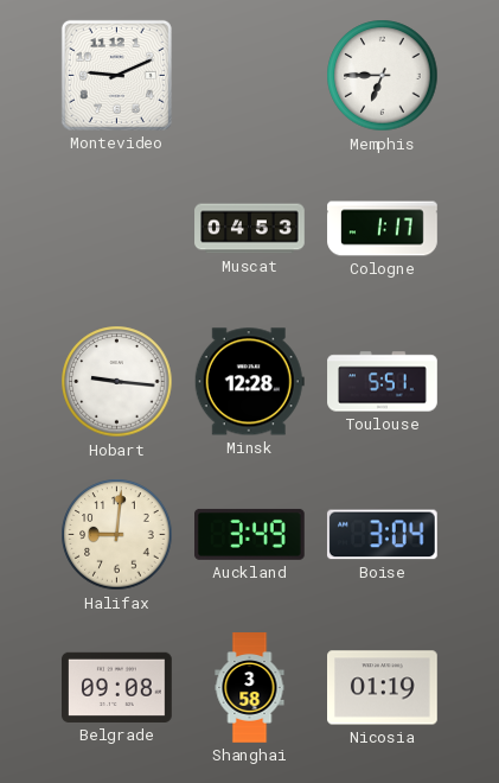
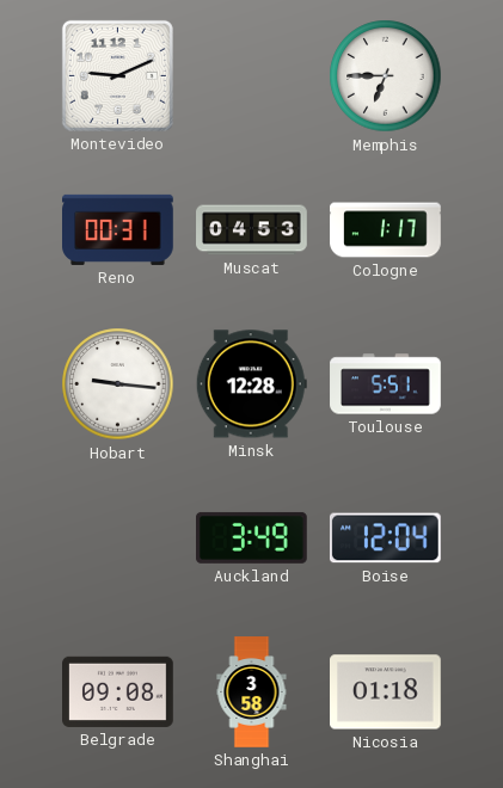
Reno: none -> 00:31 (118, 229)
Halifax: 9:01 -> none (117, 535)
Boise: 3:04 -> 12:04 (385, 538)
Nicosia: 01:19 -> 01:18 (386, 692)
